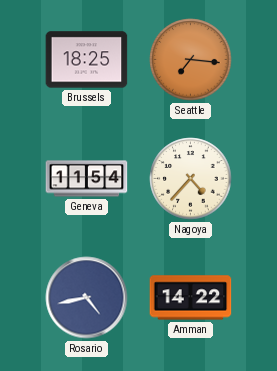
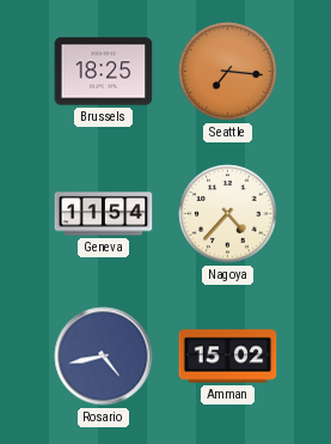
Amman: 14:22 -> 15:02 (228, 357)
